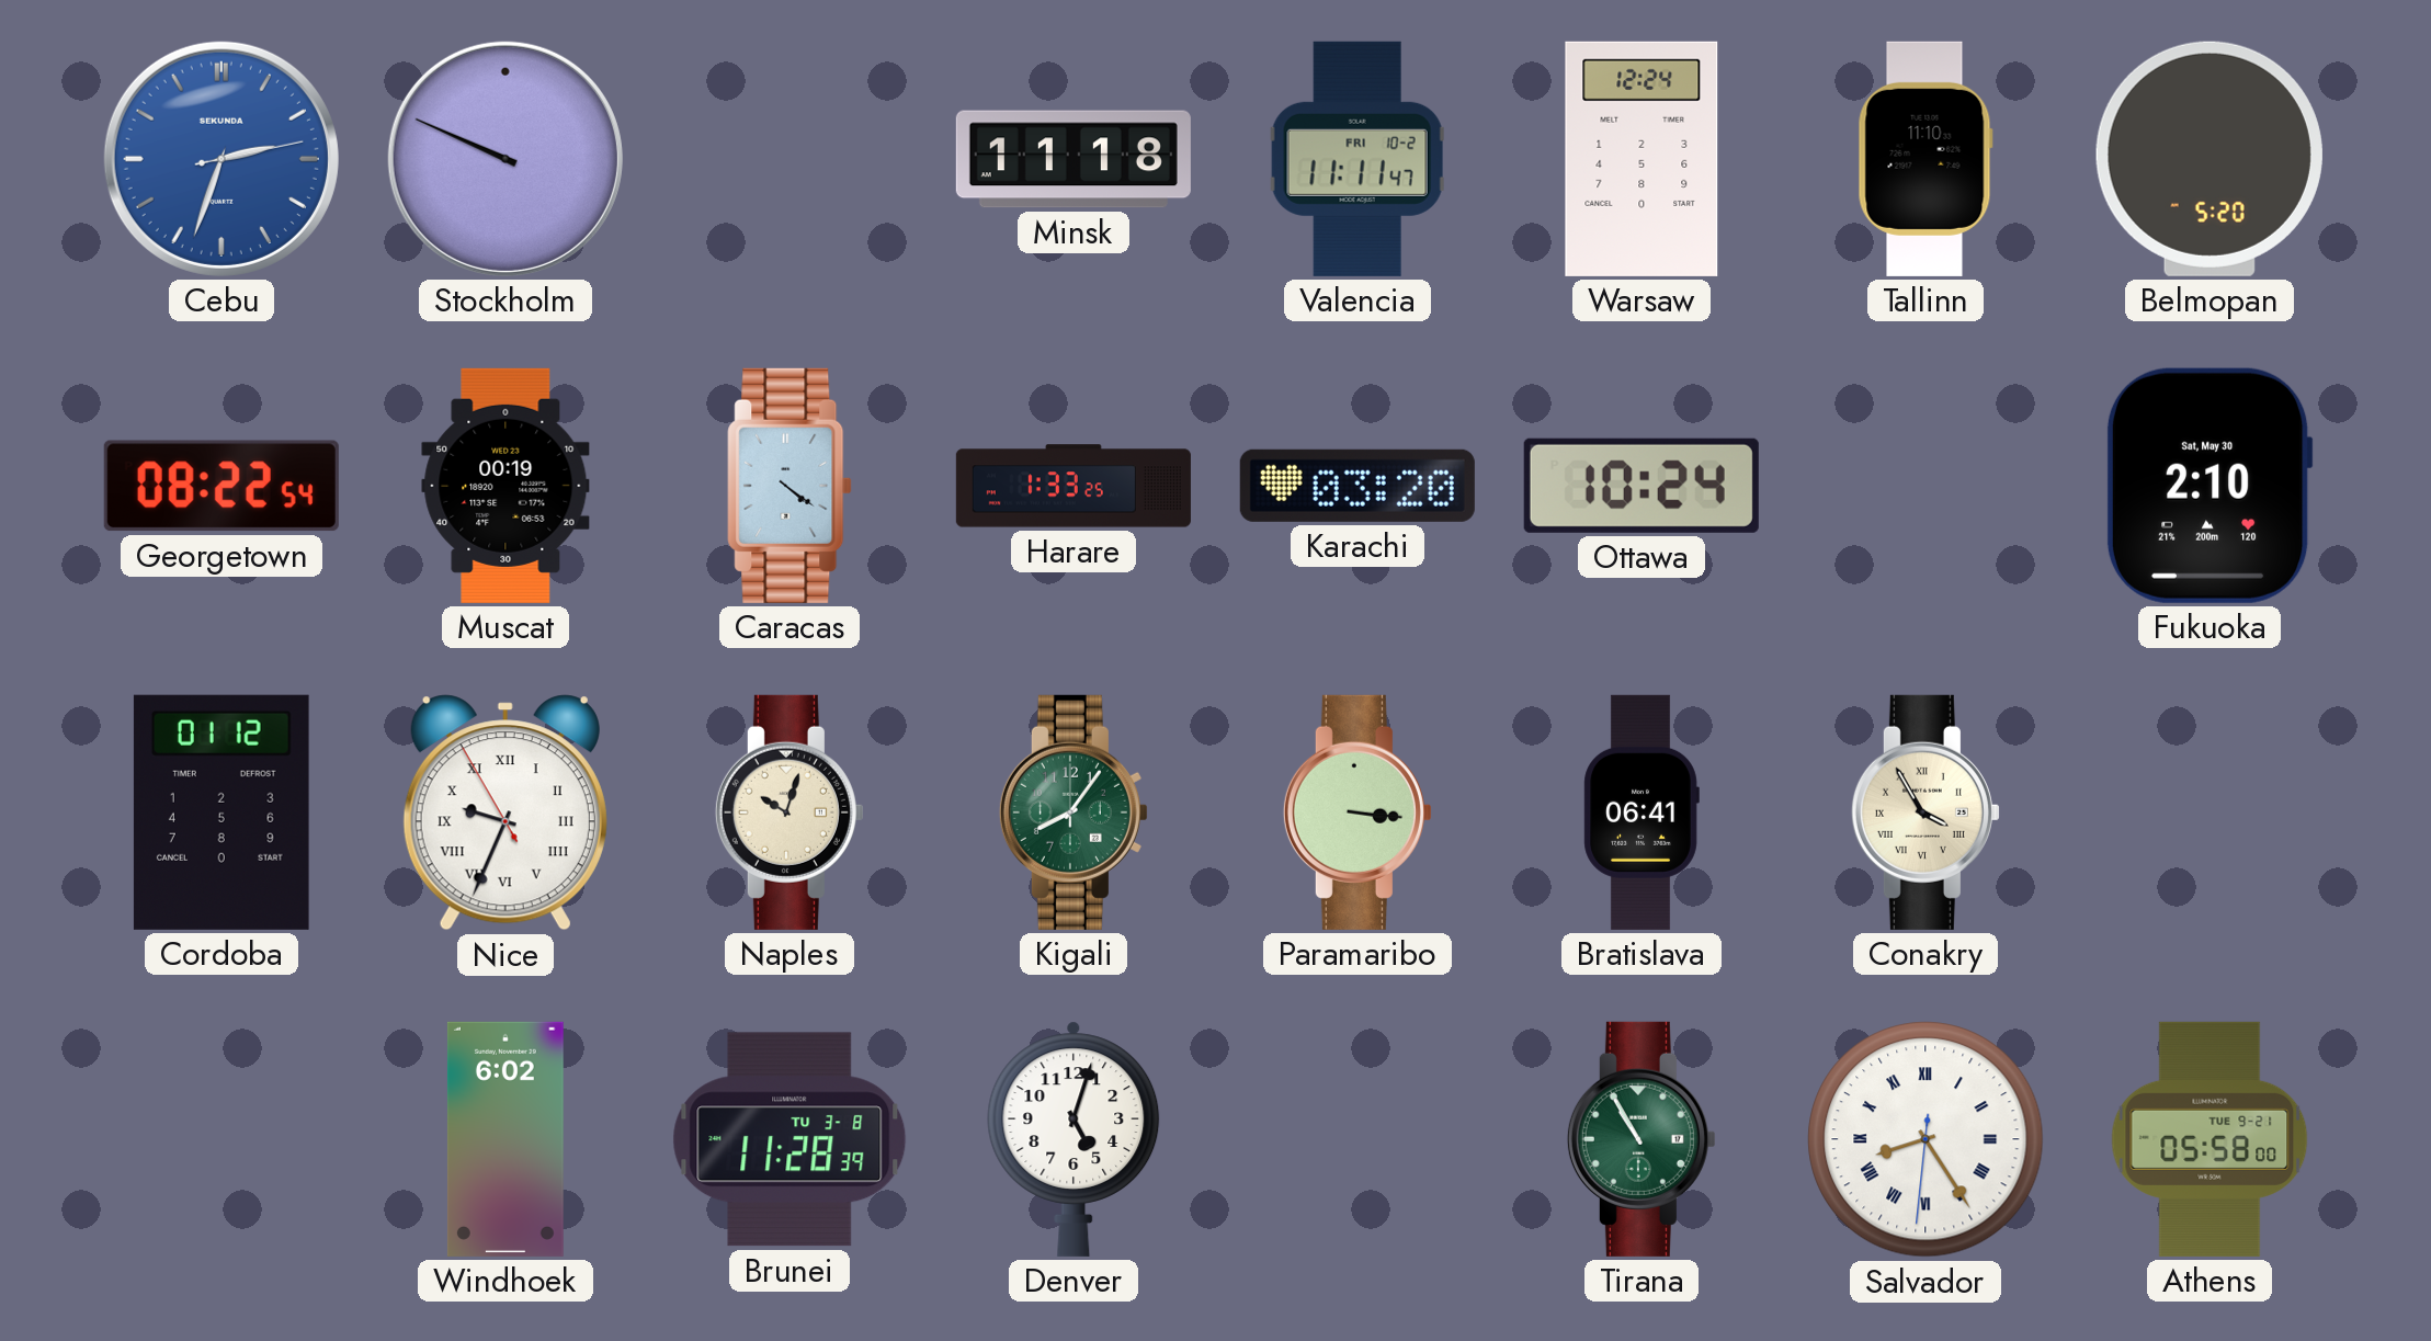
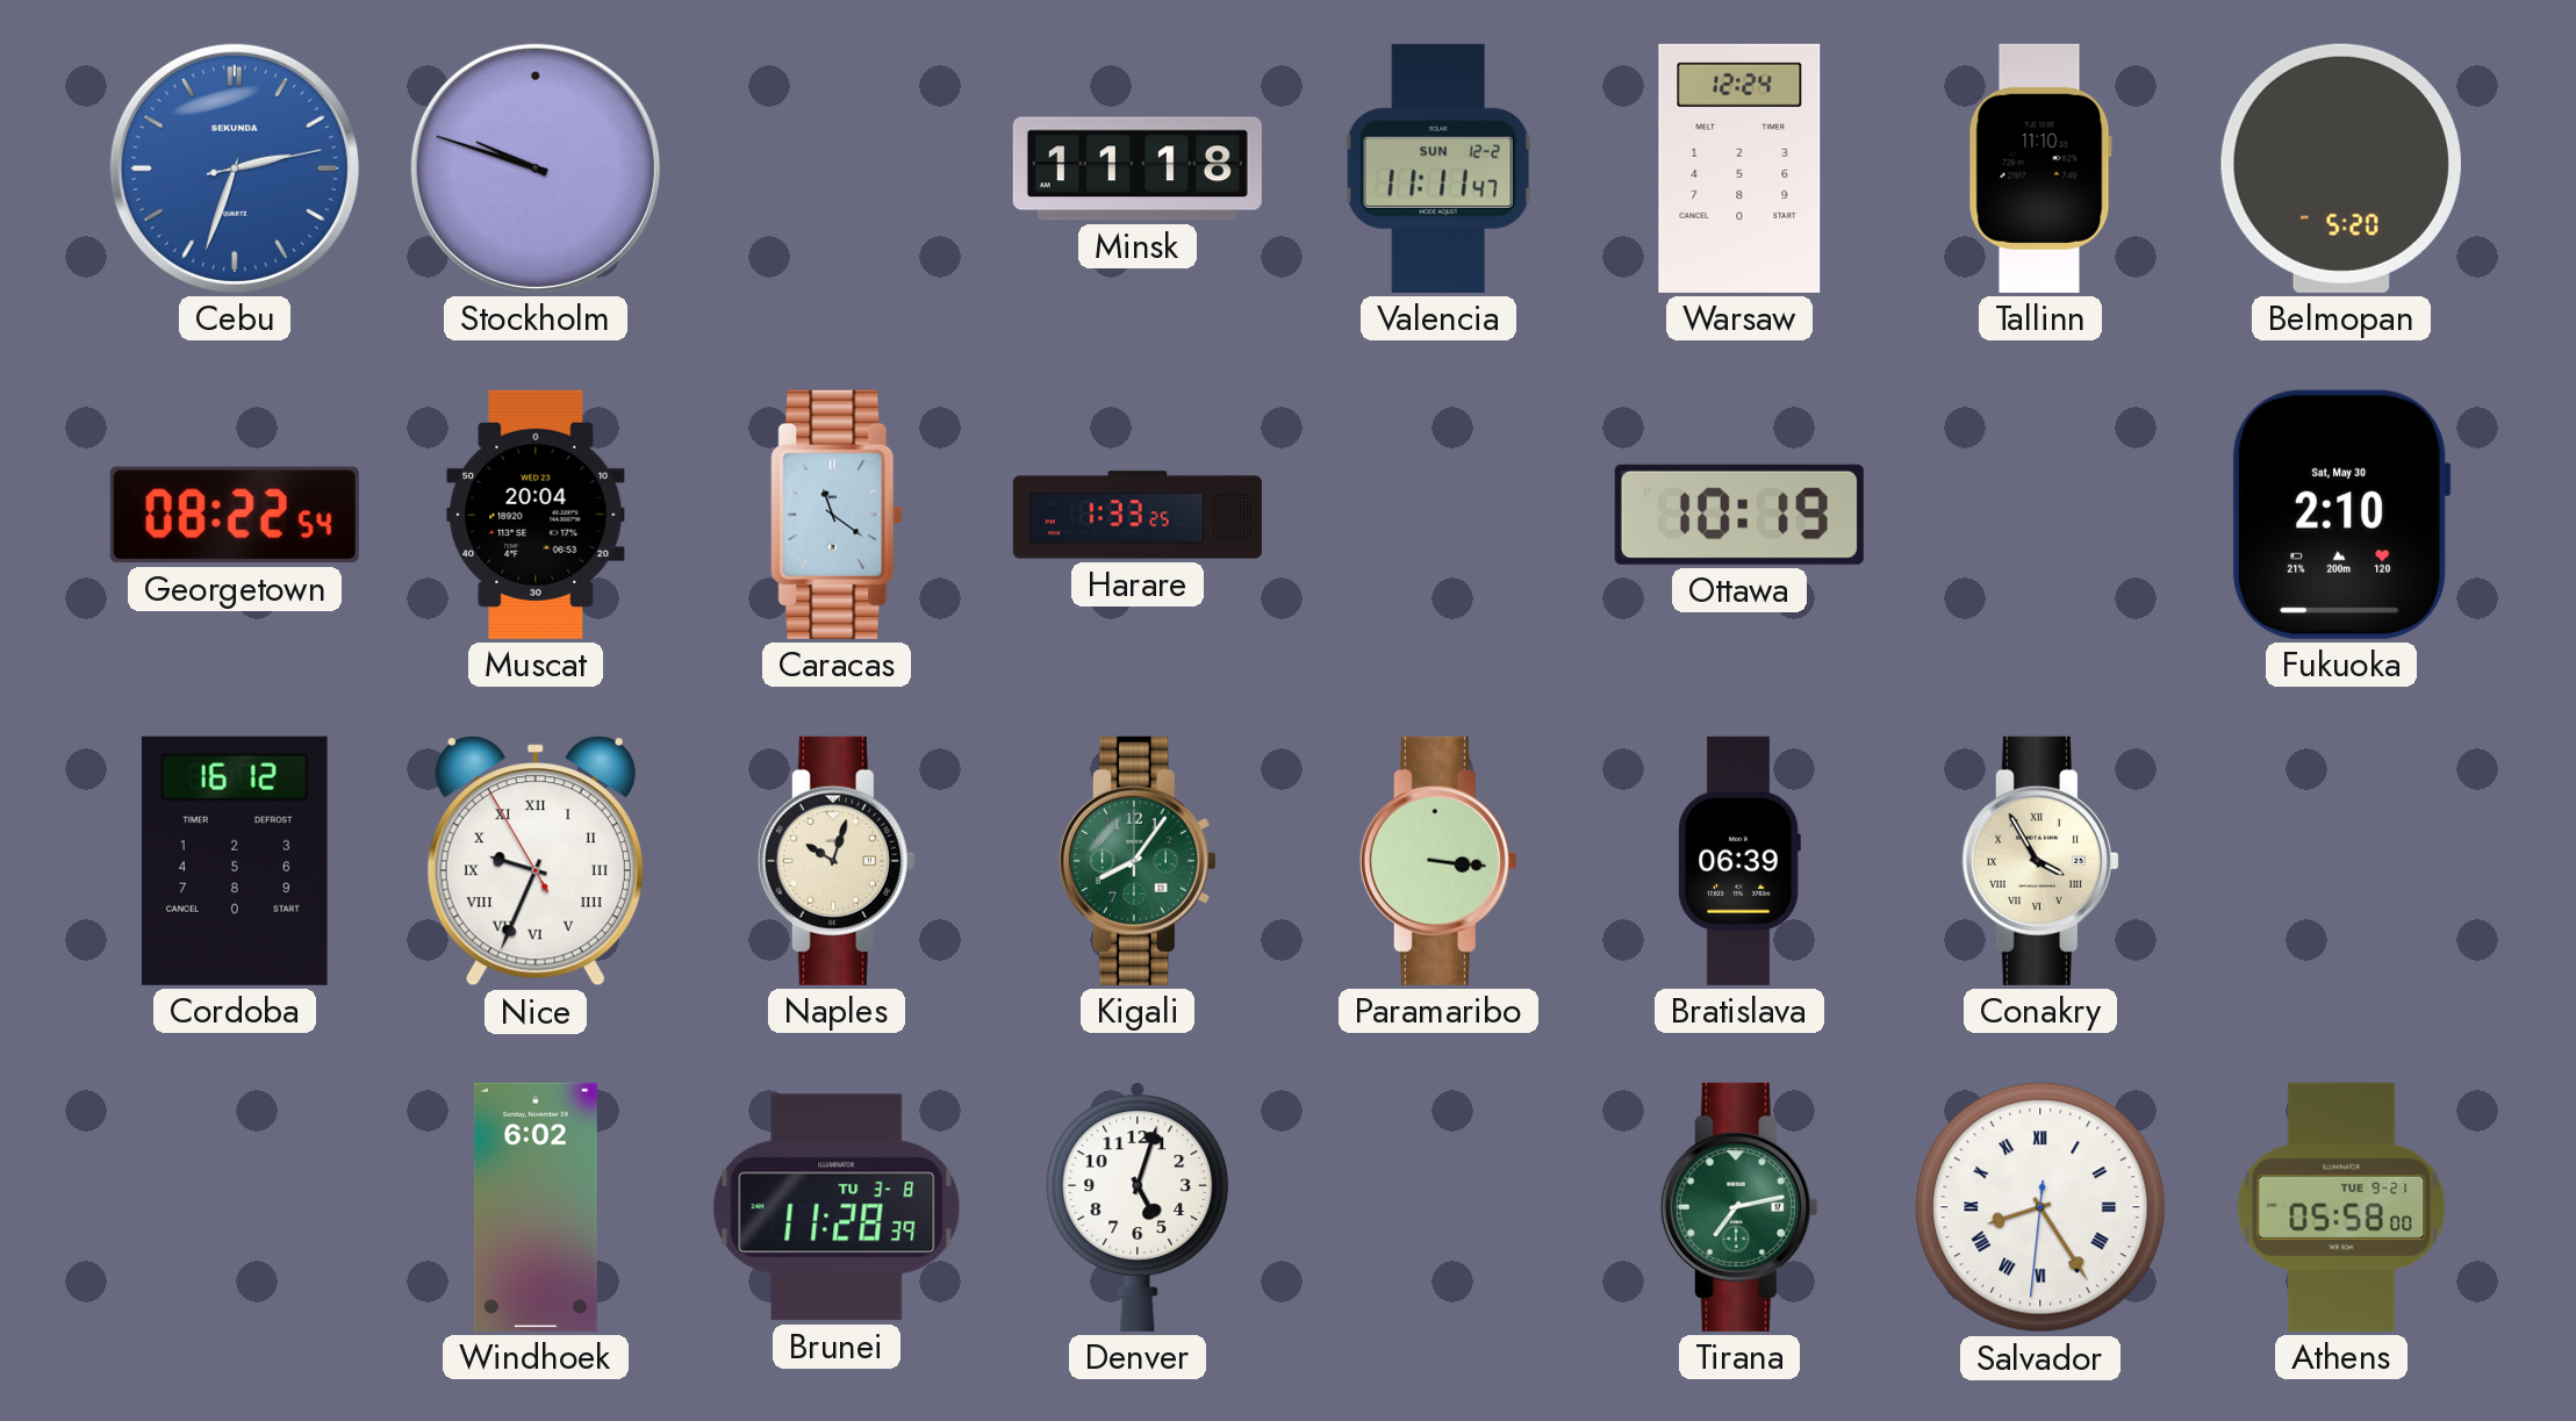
Stockholm: 9:49 -> 9:48 (536, 168)
Valencia date: FRI 10-2 -> SUN 12-2 (1438, 168)
Muscat: 00:19 -> 20:04 (536, 515)
Caracas: 4:21 -> 11:21 (837, 515)
Karachi: 03:20 -> none (1358, 486)
Ottawa: 10:24 -> 10:19 (1739, 515)
Cordoba: 01:12 -> 16:12 (235, 861)
Bratislava: 06:41 -> 06:39 (1739, 861)
Tirana: 10:55 -> 7:13 (1739, 1207)
